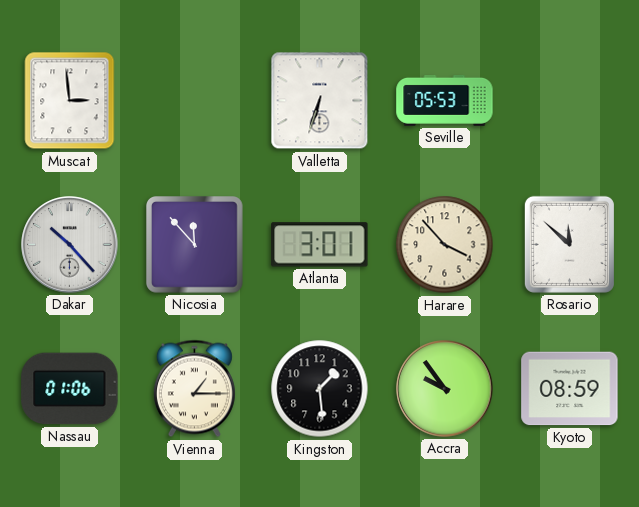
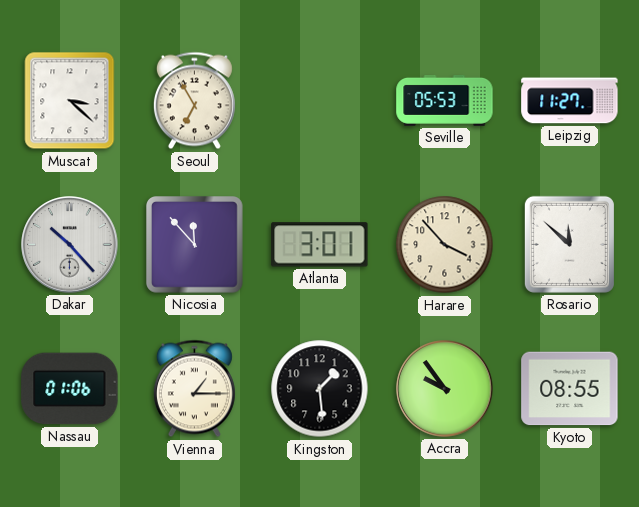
Muscat: 2:59 -> 3:22 (70, 101)
Seoul: none -> 6:55 (194, 101)
Valletta: 6:33 -> none (320, 101)
Leipzig: none -> 11:27 (570, 101)
Kyoto: 08:59 -> 08:55 (570, 389)
